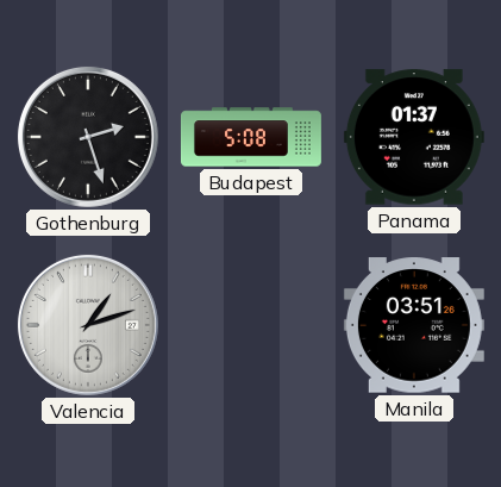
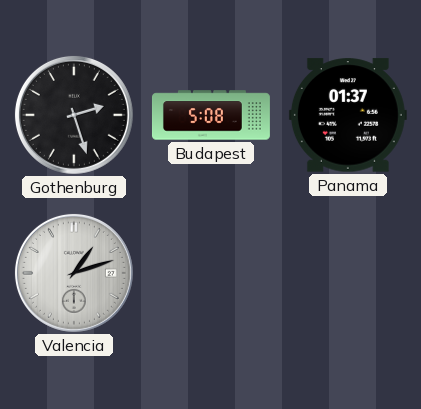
Manila: 03:51 -> none (414, 325)
